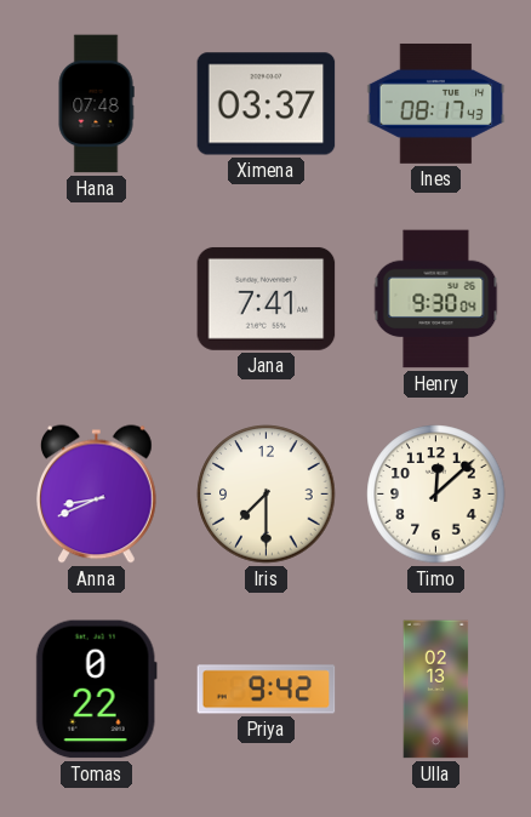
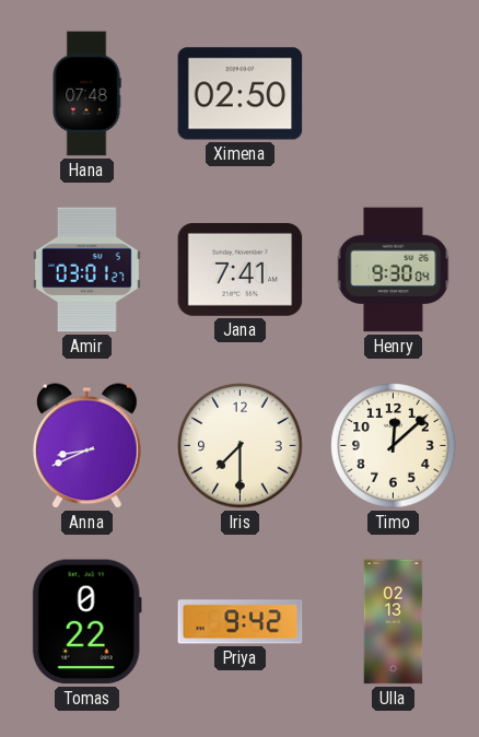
Ximena: 03:37 -> 02:50 (241, 94)
Ines: 08:17 -> none (436, 103)
Amir: none -> 03:01 (87, 270)
